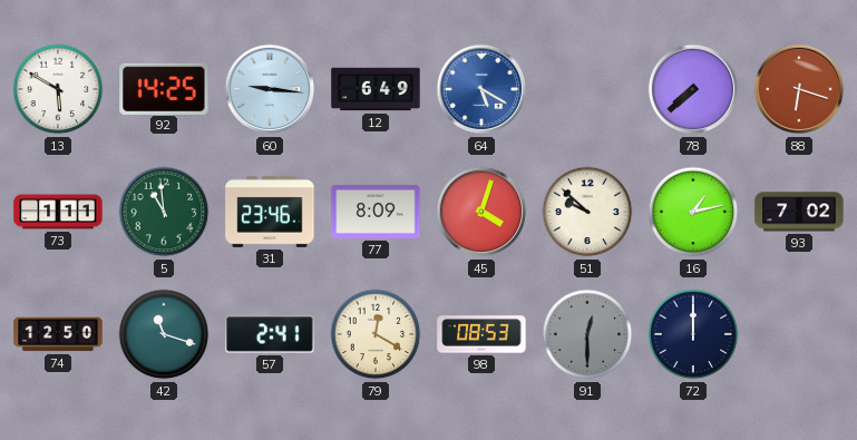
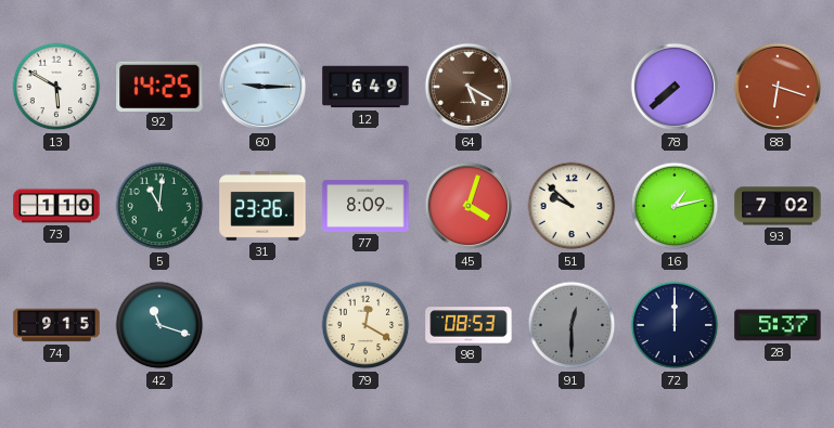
60: 9:16 -> 9:15 (262, 87)
64 dial: blue -> brown (469, 87)
73: 1:11 -> 1:10 (56, 206)
5: 10:59 -> 11:01 (159, 206)
31: 23:46 -> 23:26 (262, 207)
74: 12:50 -> 9:15 (56, 325)
57: 2:41 -> none (270, 334)
28: none -> 5:37 (778, 325)
